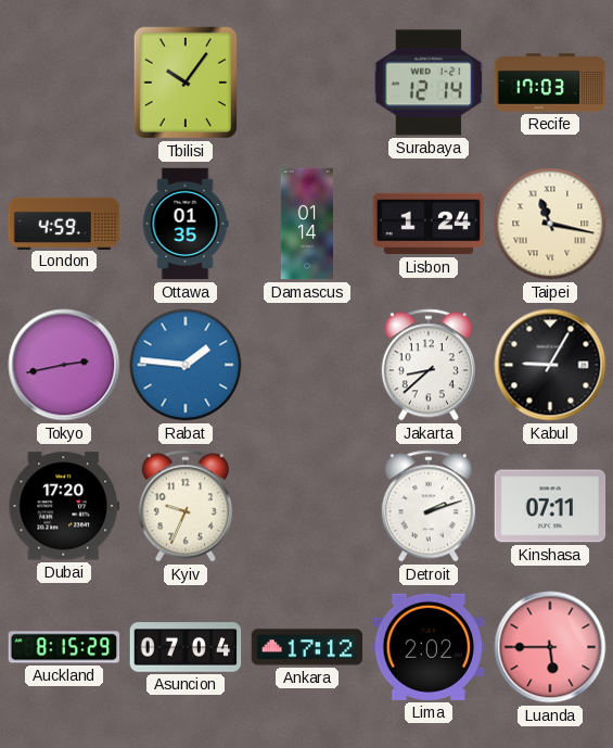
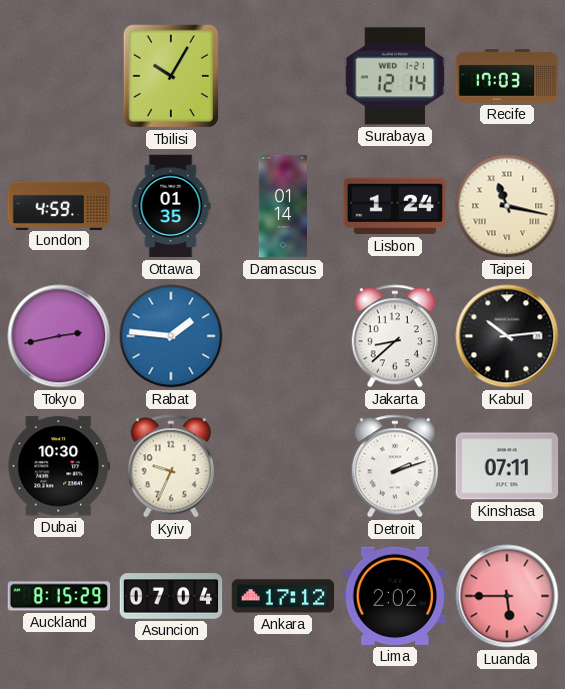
Tbilisi: 10:06 -> 10:05 (171, 76)
Kabul: 9:05 -> 10:14 (507, 336)
Dubai: 17:20 -> 10:30 (59, 466)
